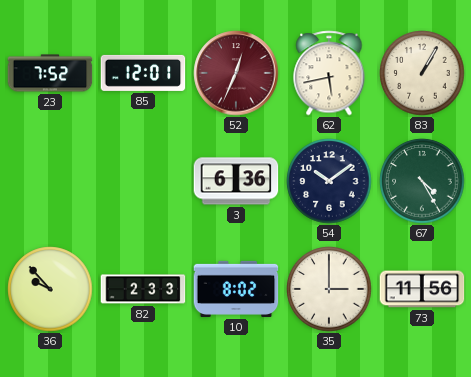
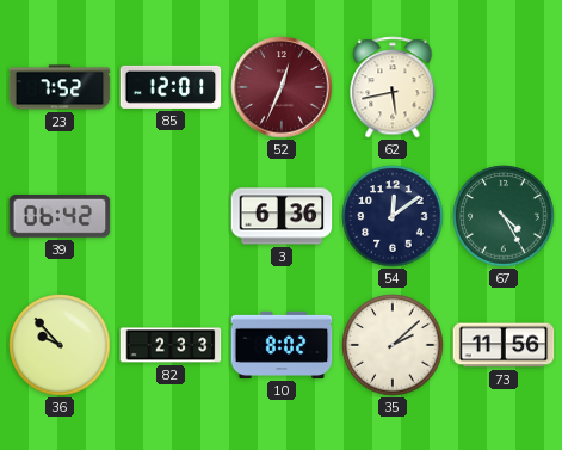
83: 1:05 -> none (422, 73)
39: none -> 06:42 (60, 217)
54: 10:09 -> 12:09 (393, 216)
35: 3:00 -> 2:08 (393, 345)
